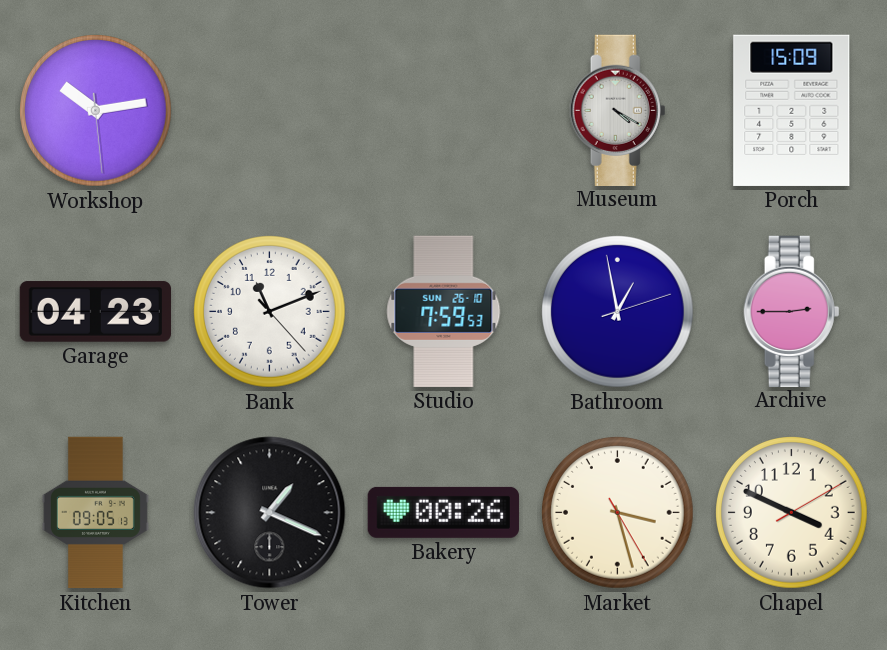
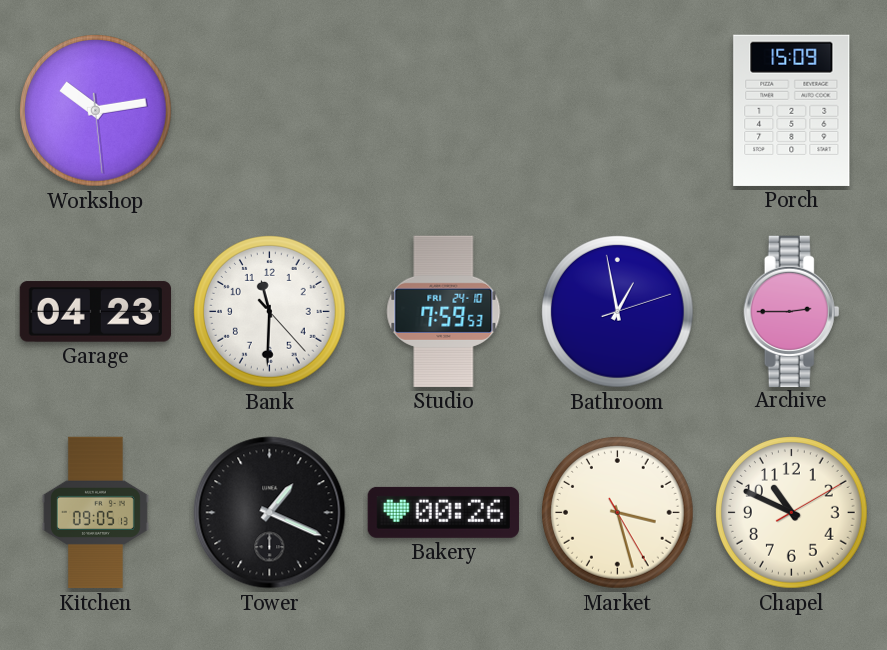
Museum: 4:20 -> none (618, 110)
Bank: 11:11 -> 11:30 (270, 312)
Studio date: SUN 26-10 -> FRI 24-10 (444, 311)
Chapel: 3:49 -> 10:49 (792, 513)
